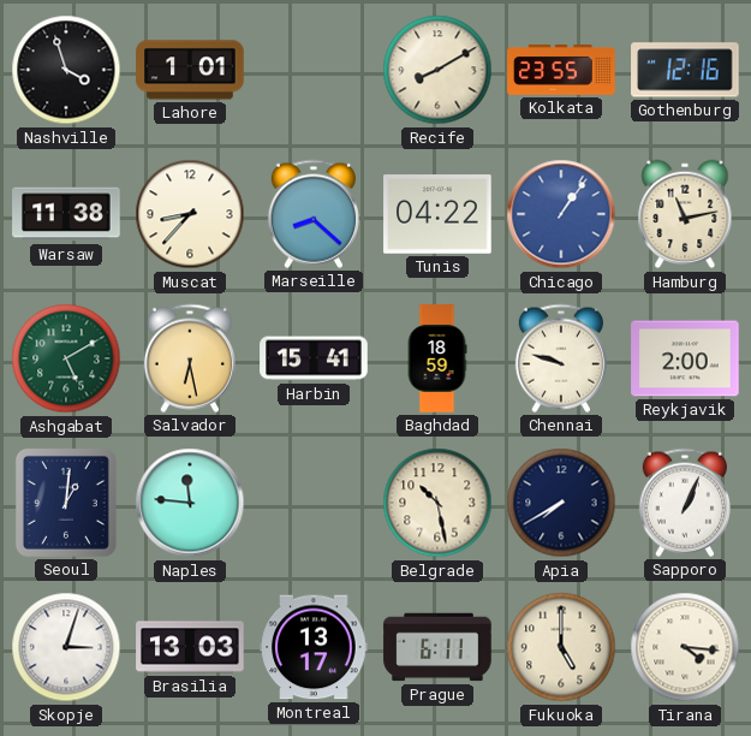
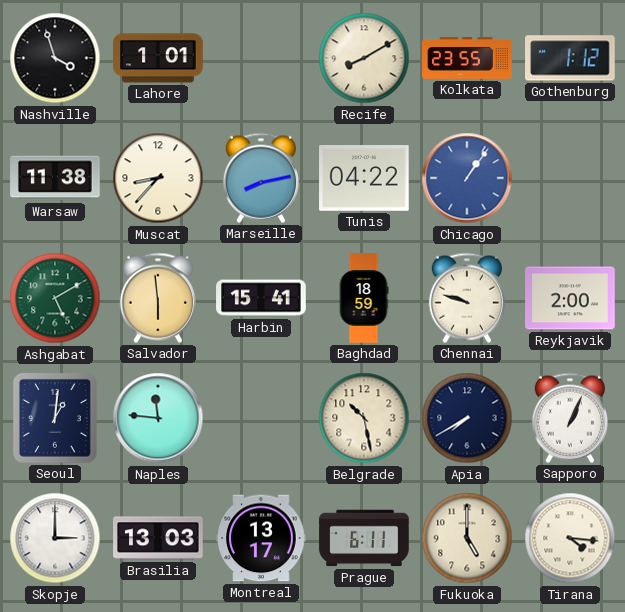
Gothenburg: 12:16 -> 1:12 (570, 58)
Marseille: 8:22 -> 8:13 (261, 178)
Hamburg: 11:13 -> none (685, 214)
Salvador: 6:28 -> 5:59 (158, 298)
Skopje: 3:03 -> 3:00 (55, 538)
